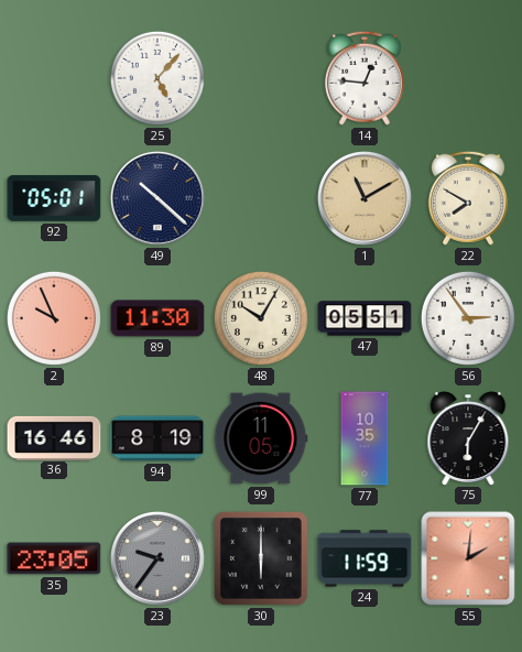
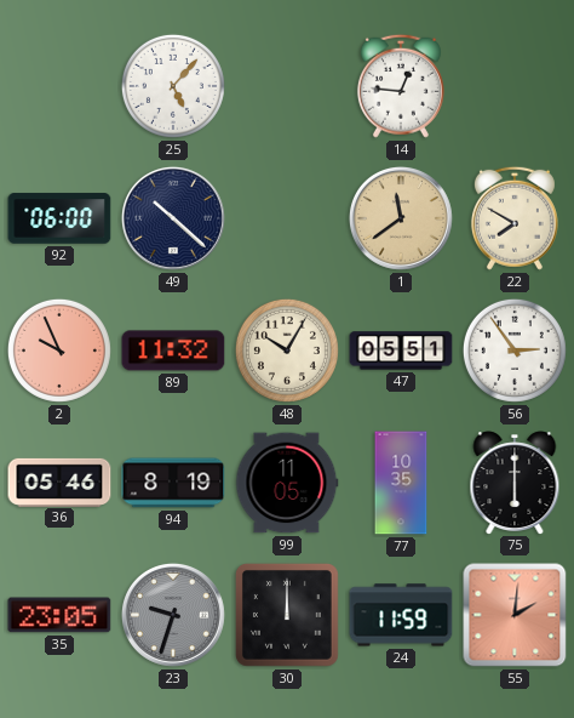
92: 05:01 -> 06:00 (59, 218)
1: 11:10 -> 11:39 (401, 218)
89: 11:30 -> 11:32 (173, 351)
36: 16:46 -> 05:46 (59, 481)
75: 6:05 -> 6:00 (515, 483)
23: 9:36 -> 9:33 (173, 615)
30: 6:00 -> 12:00 (287, 615)
